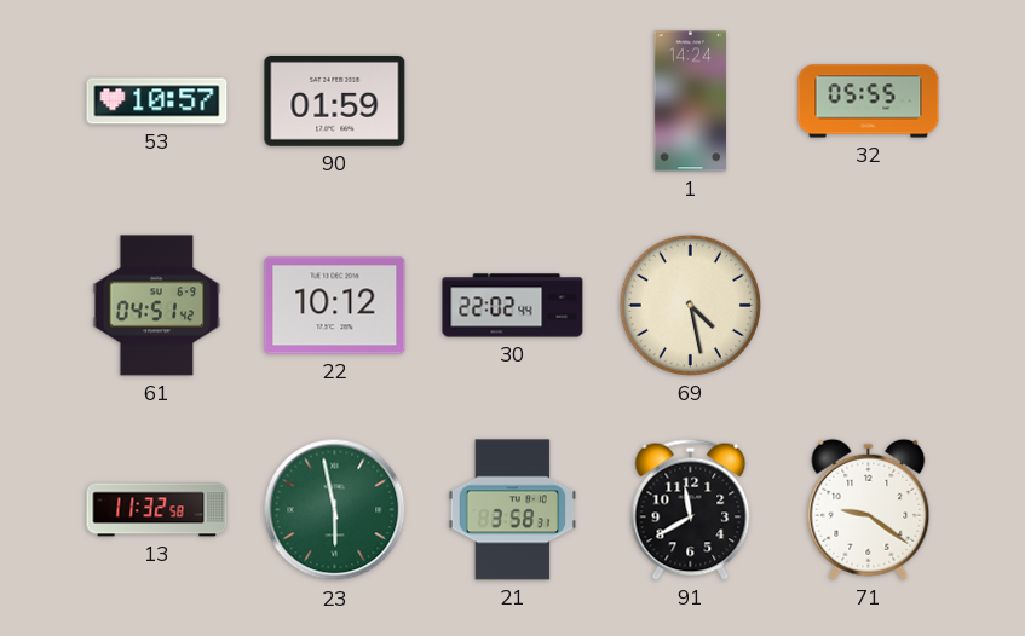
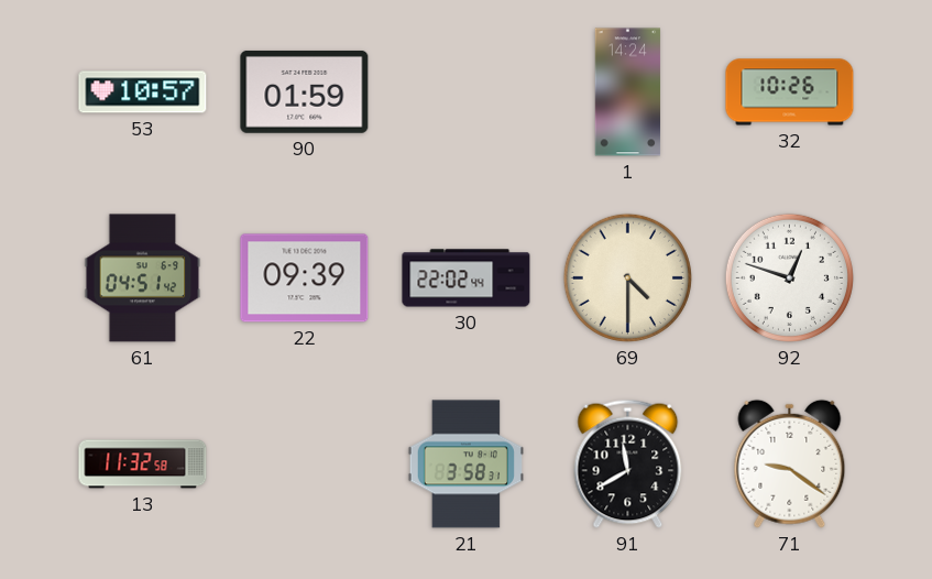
32: 05:55 -> 10:26 (790, 92)
22: 10:12 -> 09:39 (305, 278)
69: 4:28 -> 4:30 (627, 277)
92: none -> 12:48 (789, 277)
23: 5:58 -> none (335, 510)
